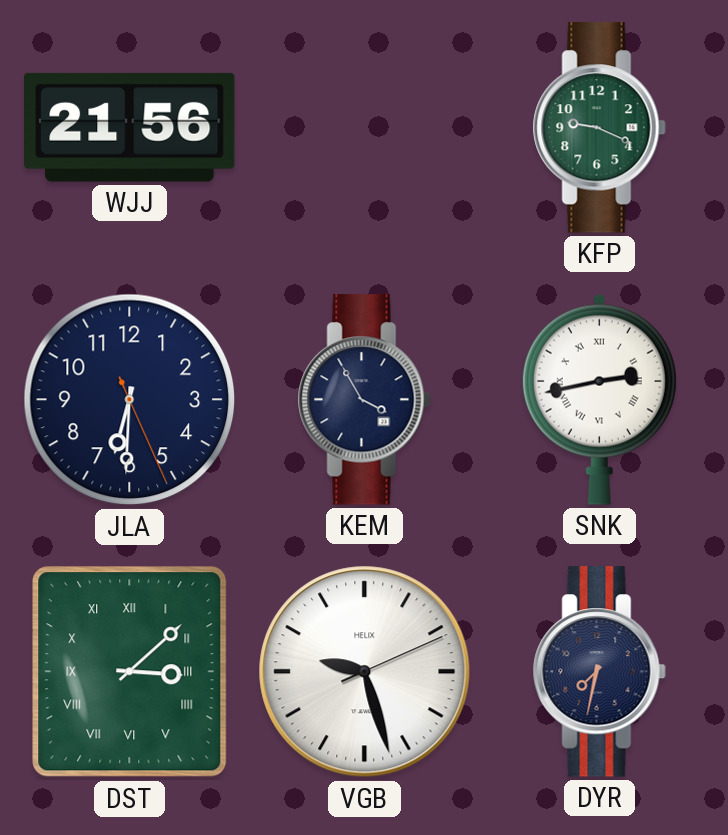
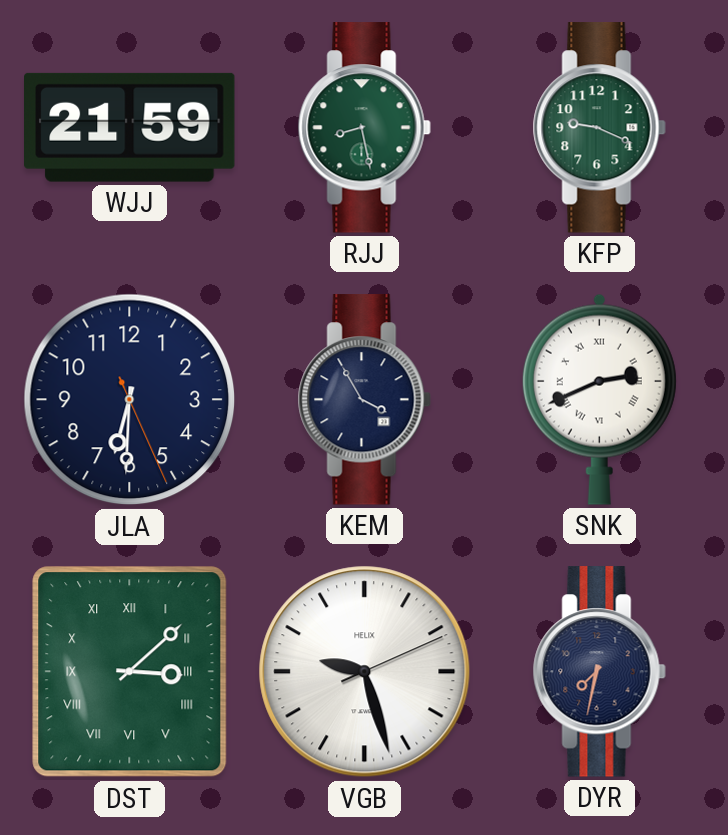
WJJ: 21:56 -> 21:59 (130, 127)
RJJ: none -> 8:28 (364, 128)
SNK: 2:43 -> 2:41 (599, 399)
